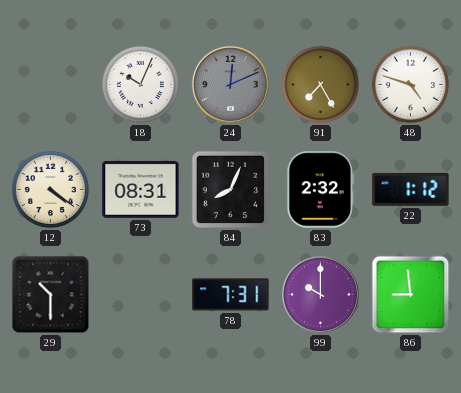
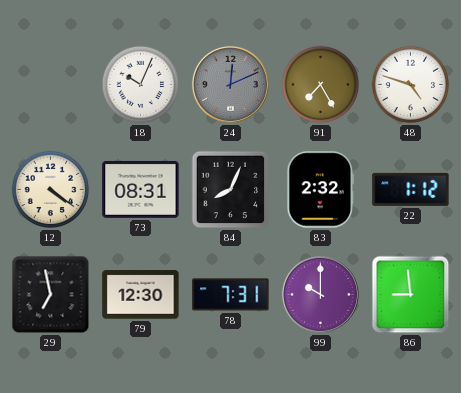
29: 10:30 -> 6:58 (51, 295)
79: none -> 12:30 (141, 295)
